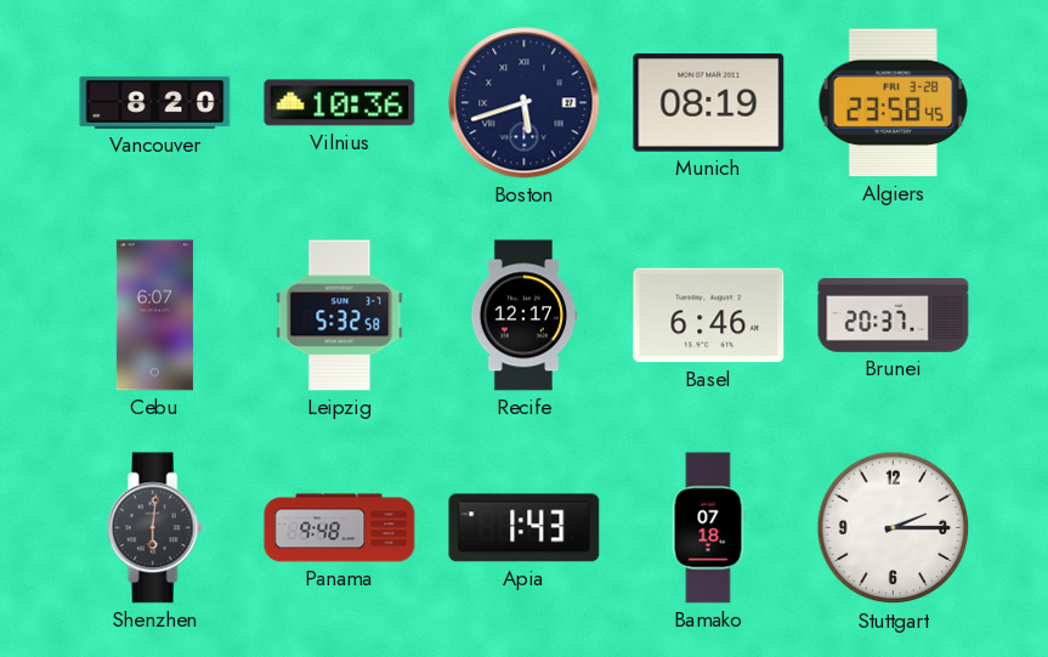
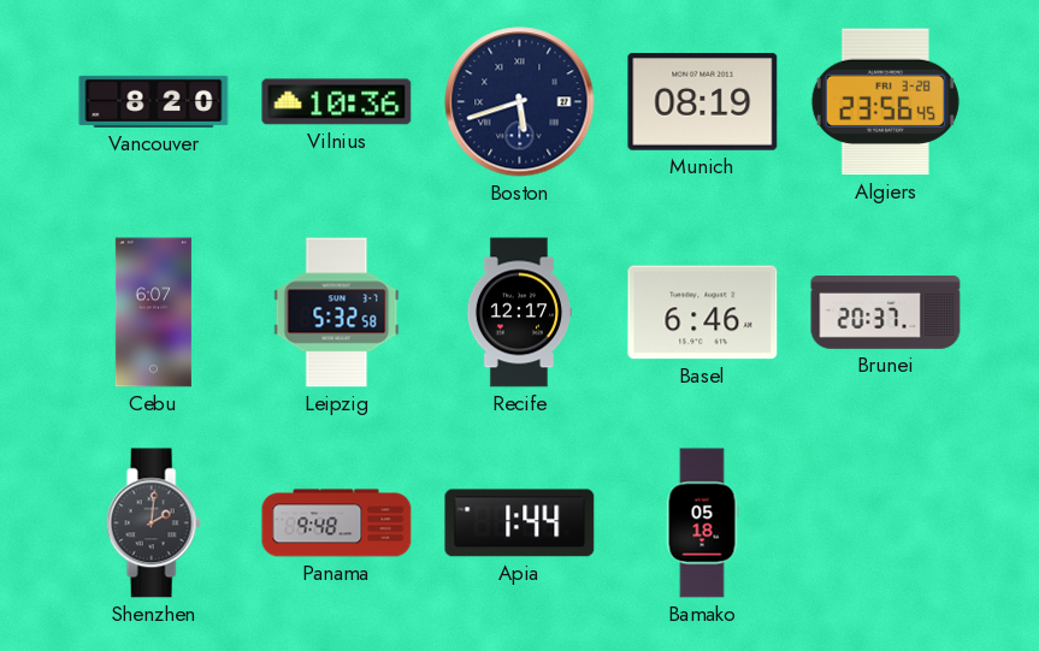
Algiers: 23:58 -> 23:56 (885, 102)
Shenzhen: 6:01 -> 2:01 (153, 523)
Apia: 1:43 -> 1:44 (520, 523)
Bamako: 07:18 -> 05:18 (702, 523)
Stuttgart: 2:15 -> none (894, 528)
